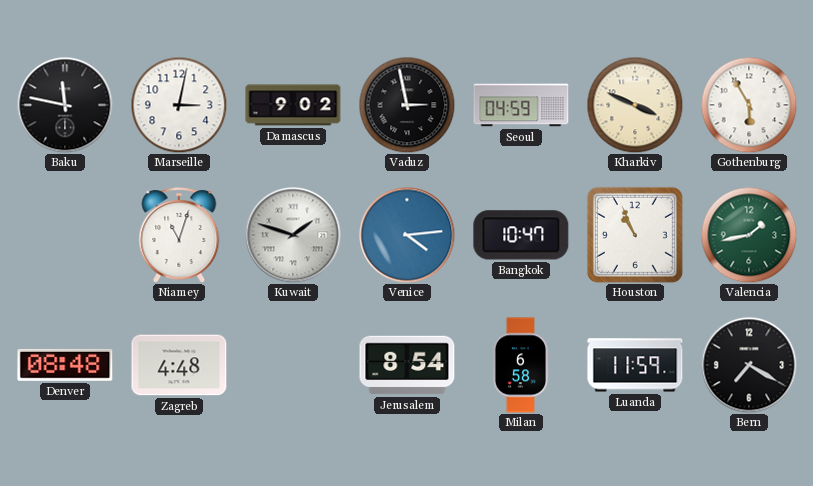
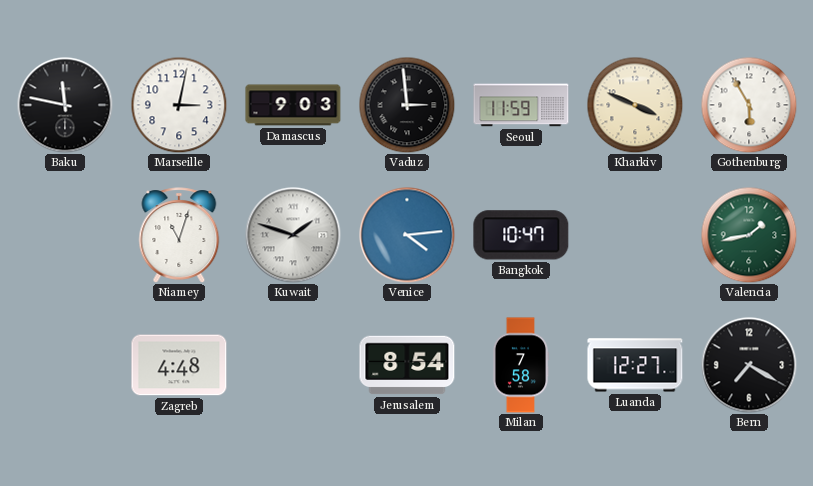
Damascus: 9:02 -> 9:03 (293, 105)
Vaduz: 2:58 -> 2:59 (407, 105)
Seoul: 04:59 -> 11:59 (521, 105)
Houston: 10:56 -> none (635, 235)
Denver: 08:48 -> none (65, 365)
Milan: 6:58 -> 7:58 (521, 365)
Luanda: 11:59 -> 12:27 (635, 365)
